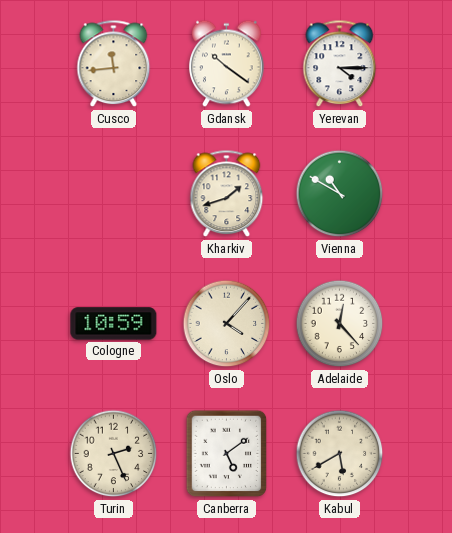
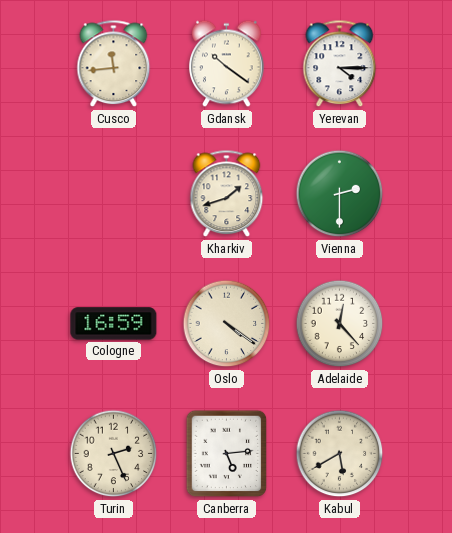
Vienna: 10:50 -> 2:30 (340, 194)
Cologne: 10:59 -> 16:59 (114, 324)
Oslo: 4:07 -> 4:21 (227, 324)
Canberra: 5:09 -> 5:14 (227, 454)
